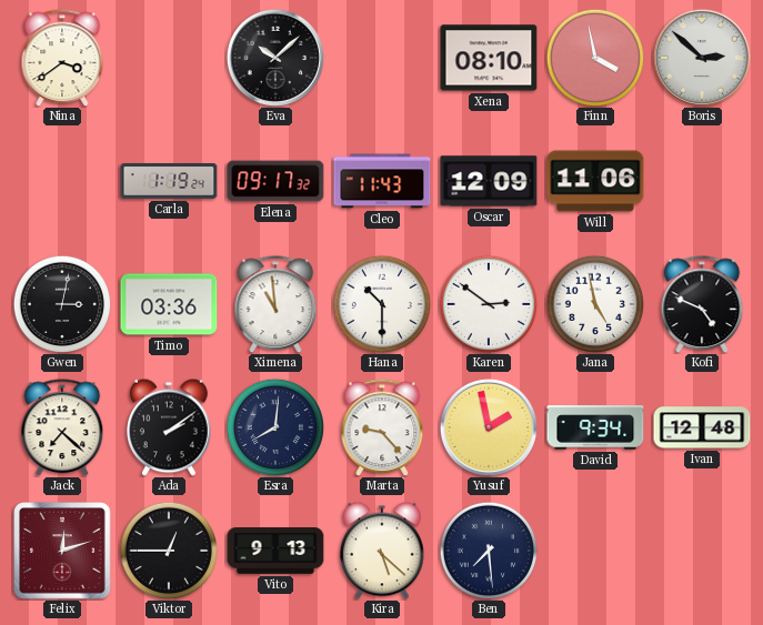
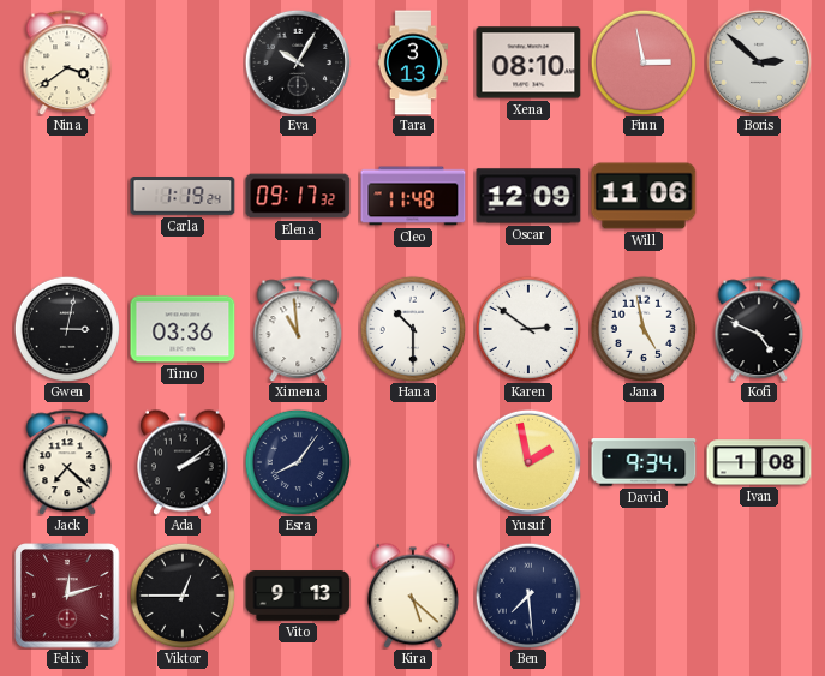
Eva: 10:08 -> 10:05 (298, 62)
Tara: none -> 3:13 (412, 62)
Finn: 3:58 -> 2:58 (642, 61)
Cleo: 11:43 -> 11:48 (413, 196)
Esra: 8:01 -> 8:06 (297, 461)
Marta: 9:23 -> none (382, 427)
Ivan: 12:48 -> 1:08 (759, 462)
